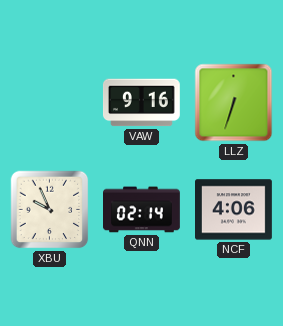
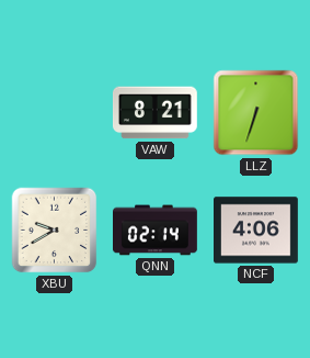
VAW: 9:16 -> 8:21 (154, 113)
XBU: 9:56 -> 9:40 (55, 231)
